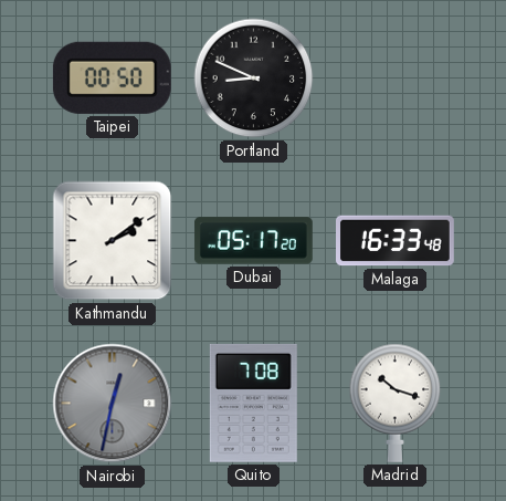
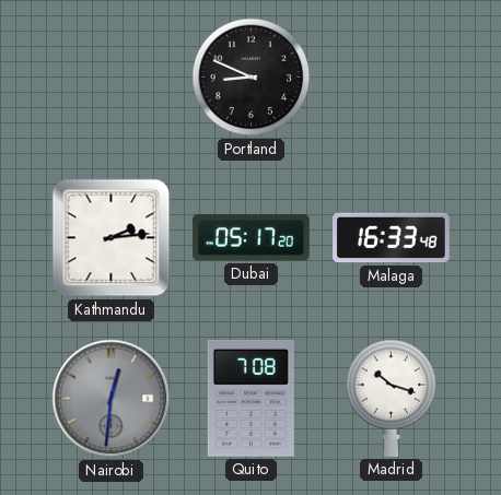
Taipei: 00:50 -> none (112, 77)
Kathmandu: 2:09 -> 2:14 (112, 238)
Nairobi: 12:32 -> 12:31 (112, 399)
